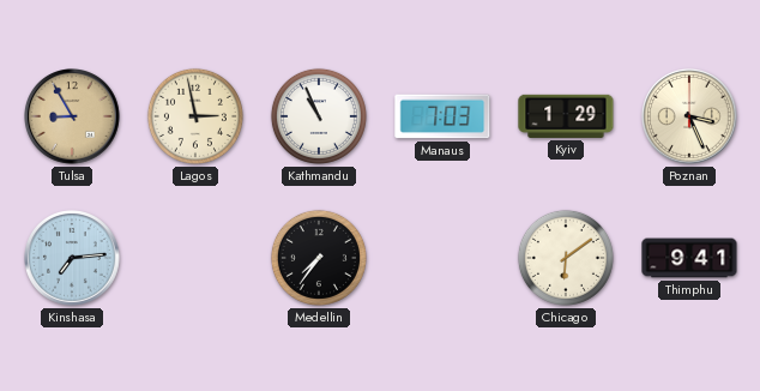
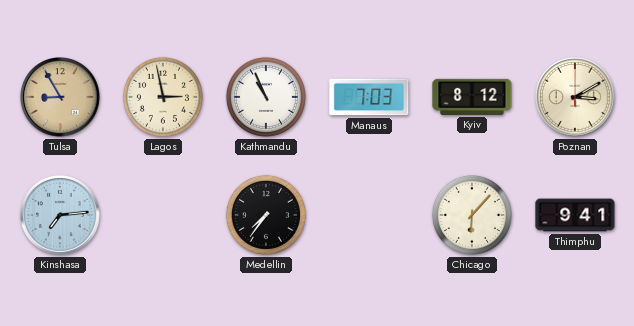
Kyiv: 1:29 -> 8:12 (472, 97)
Poznan: 3:26 -> 3:10 (576, 98)
Chicago: 6:09 -> 6:07 (472, 215)
